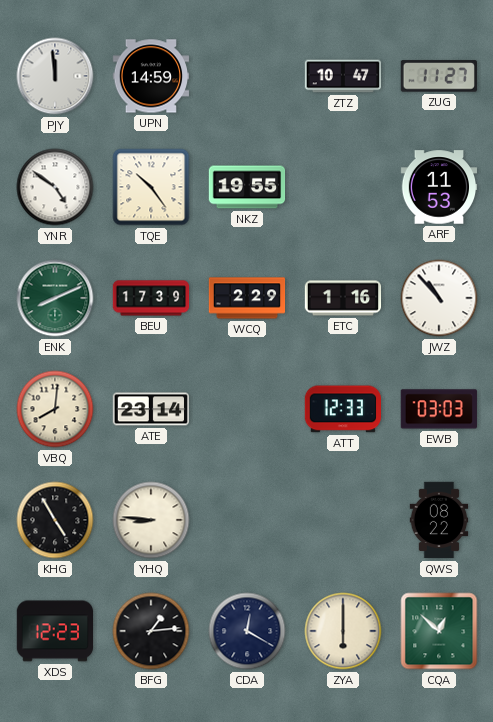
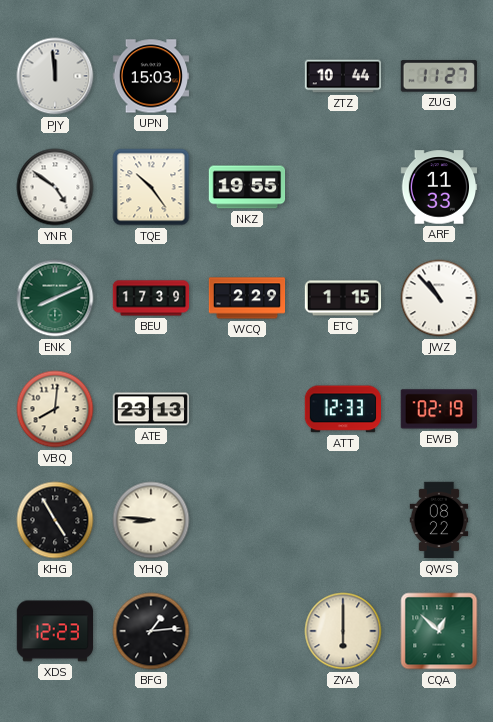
UPN: 14:59 -> 15:03 (151, 76)
ZTZ: 10:47 -> 10:44 (343, 76)
ARF: 11:53 -> 11:33 (439, 187)
ETC: 1:16 -> 1:15 (343, 298)
ATE: 23:14 -> 23:13 (151, 409)
EWB: 03:03 -> 02:19 (438, 409)
CDA: 12:20 -> none (247, 631)
